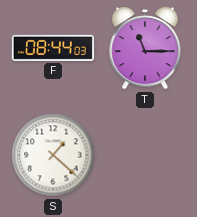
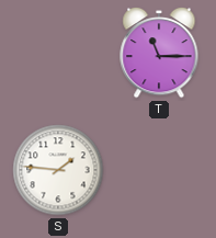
F: 08:44 -> none (53, 48)
S: 1:22 -> 1:46 (58, 170)
